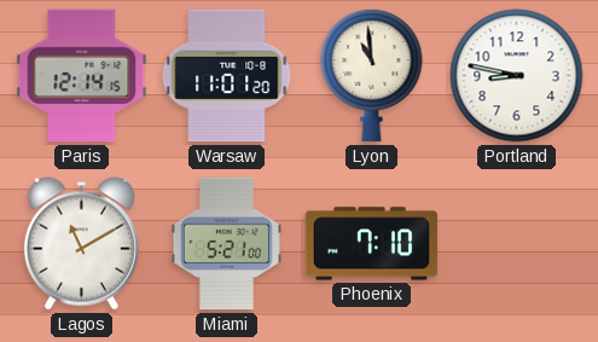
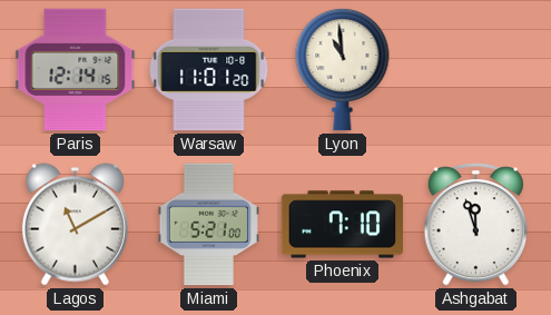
Portland: 8:47 -> none (517, 76)
Ashgabat: none -> 11:57 (475, 225)
